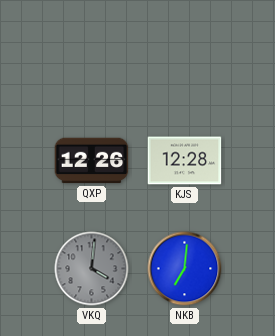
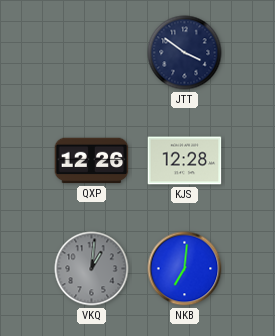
JTT: none -> 3:51 (185, 53)
VKQ: 4:01 -> 1:01 (92, 269)
